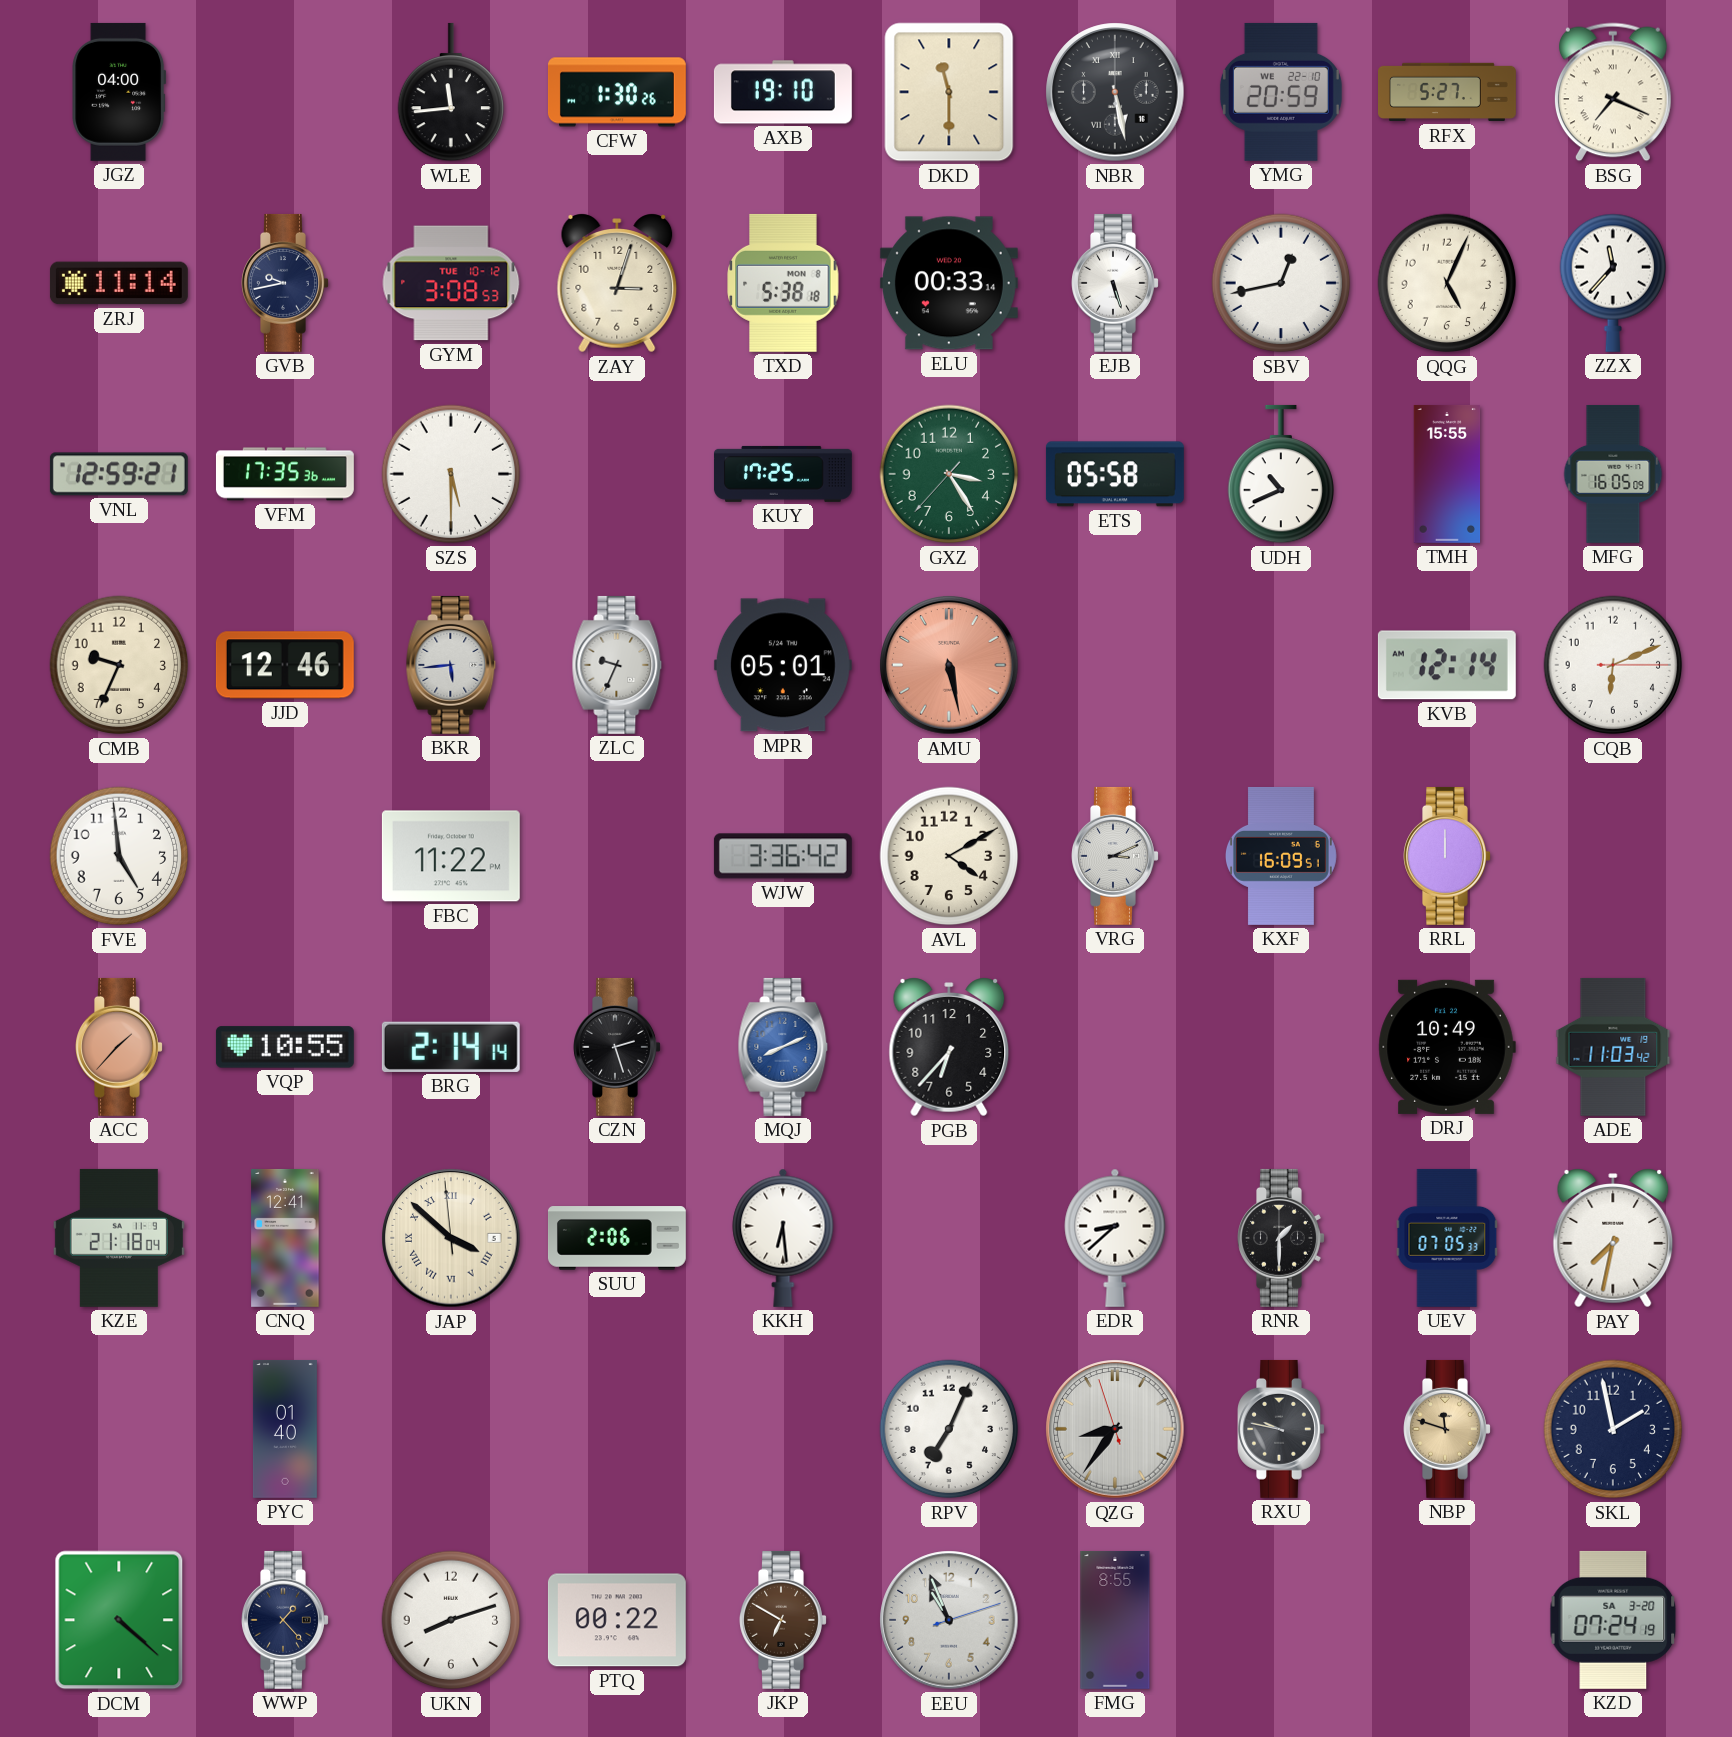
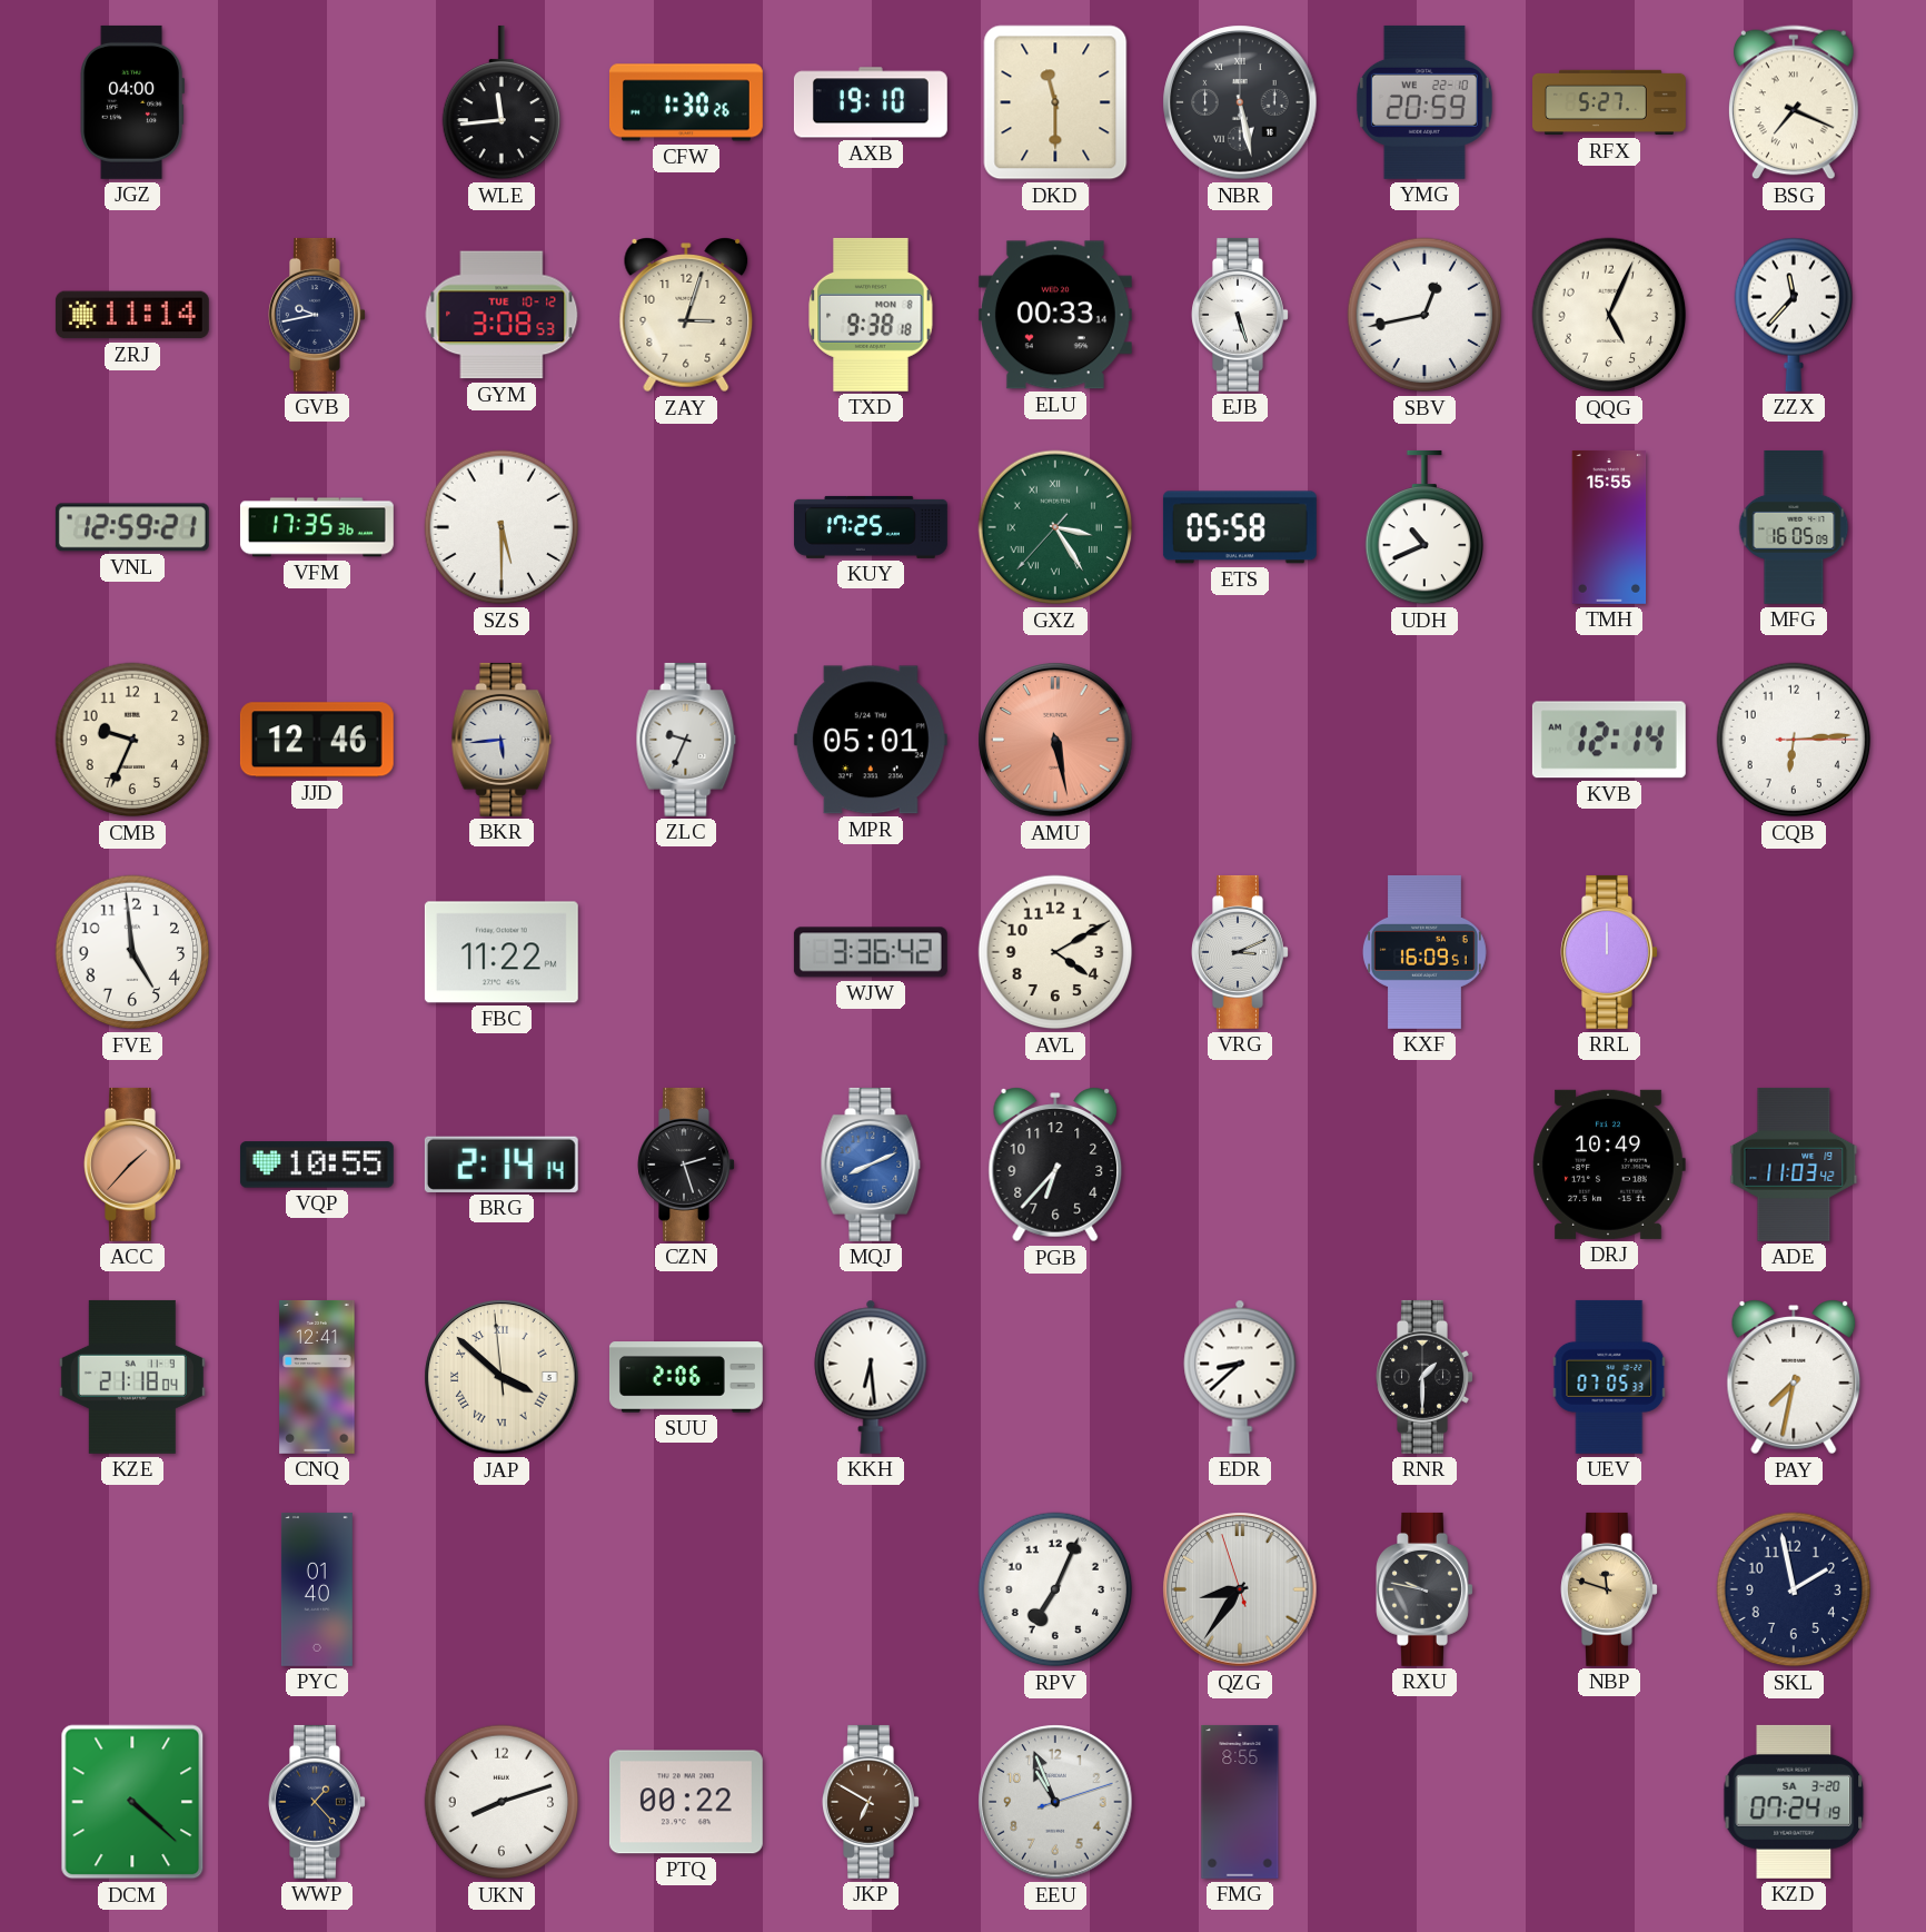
TXD: 5:38 -> 9:38 (871, 315)
GXZ numerals: Arabic -> Roman (1055, 527)
CQB: 6:11 -> 6:14 (1794, 740)
